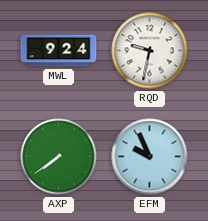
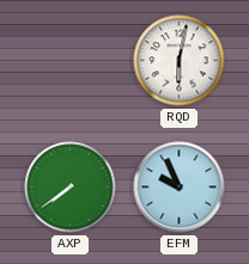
MWL: 9:24 -> none (59, 51)
RQD: 9:32 -> 6:02 (180, 61)
